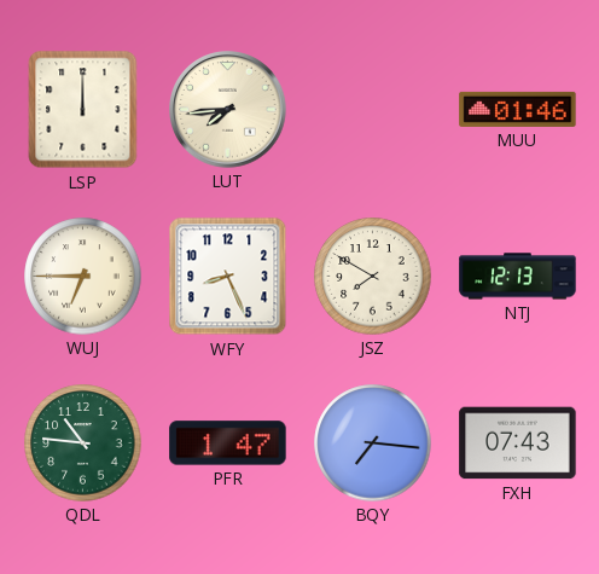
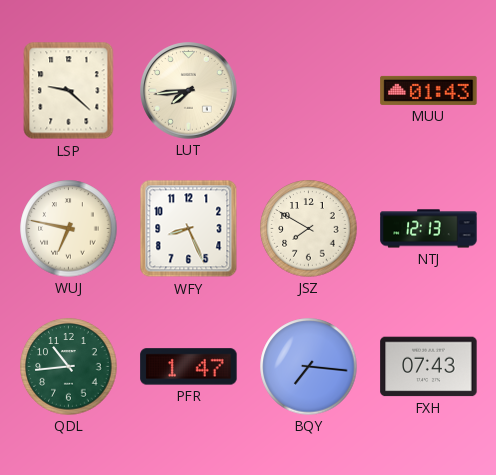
LSP: 12:00 -> 9:22 (69, 91)
MUU: 01:46 -> 01:43 (429, 90)
WUJ: 6:45 -> 6:47 (69, 229)
QDL: 10:46 -> 10:44 (69, 367)
